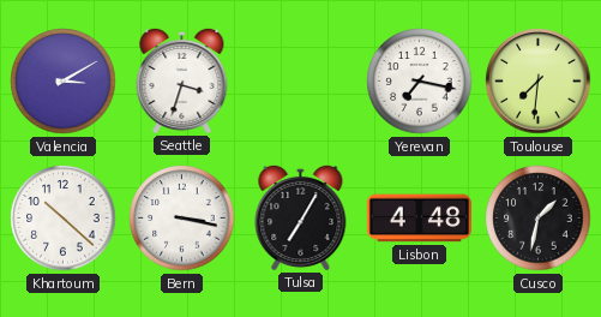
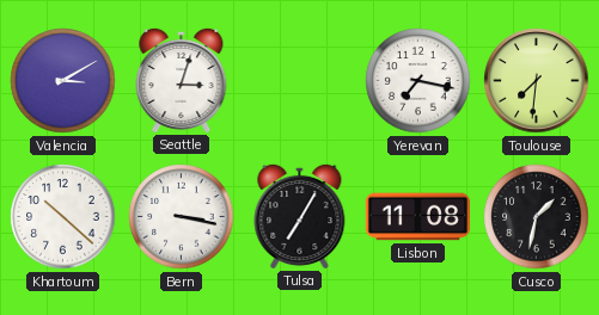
Seattle: 3:33 -> 3:03 (182, 80)
Lisbon: 4:48 -> 11:08 (417, 217)
